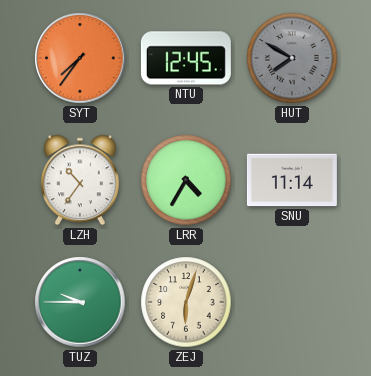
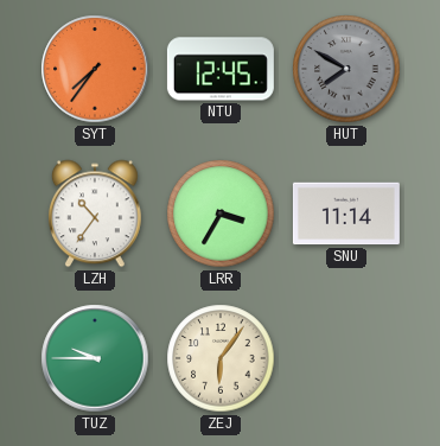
LRR: 4:35 -> 3:35 (221, 214)
ZEJ: 6:03 -> 6:06 (221, 358)
